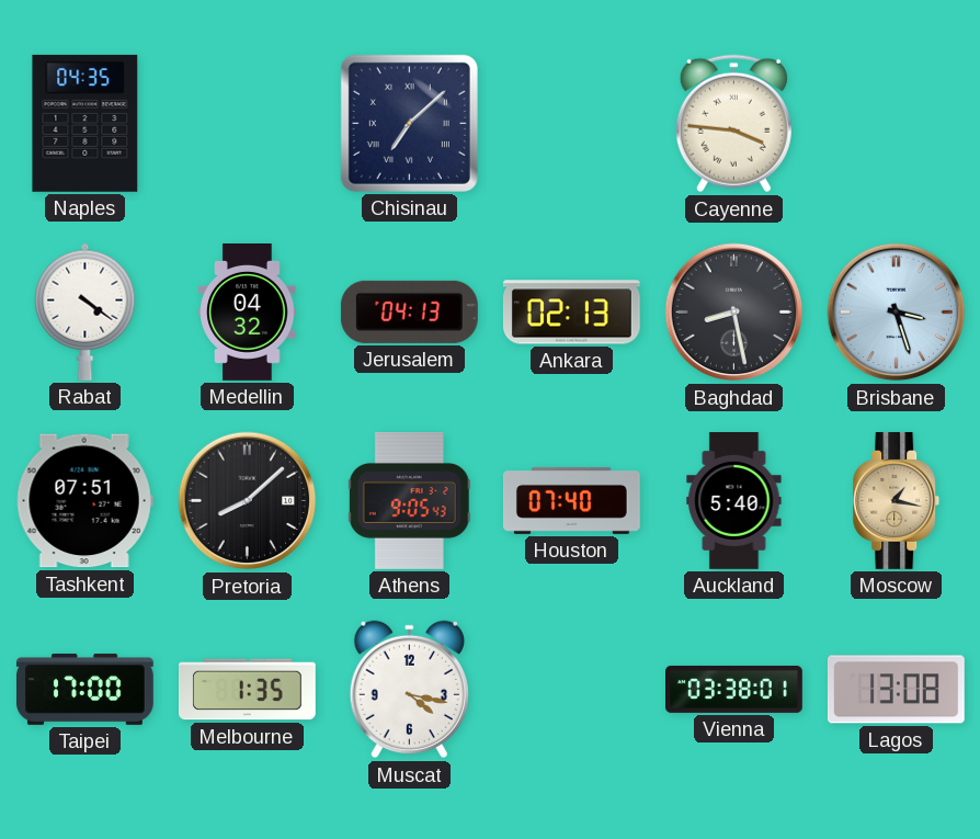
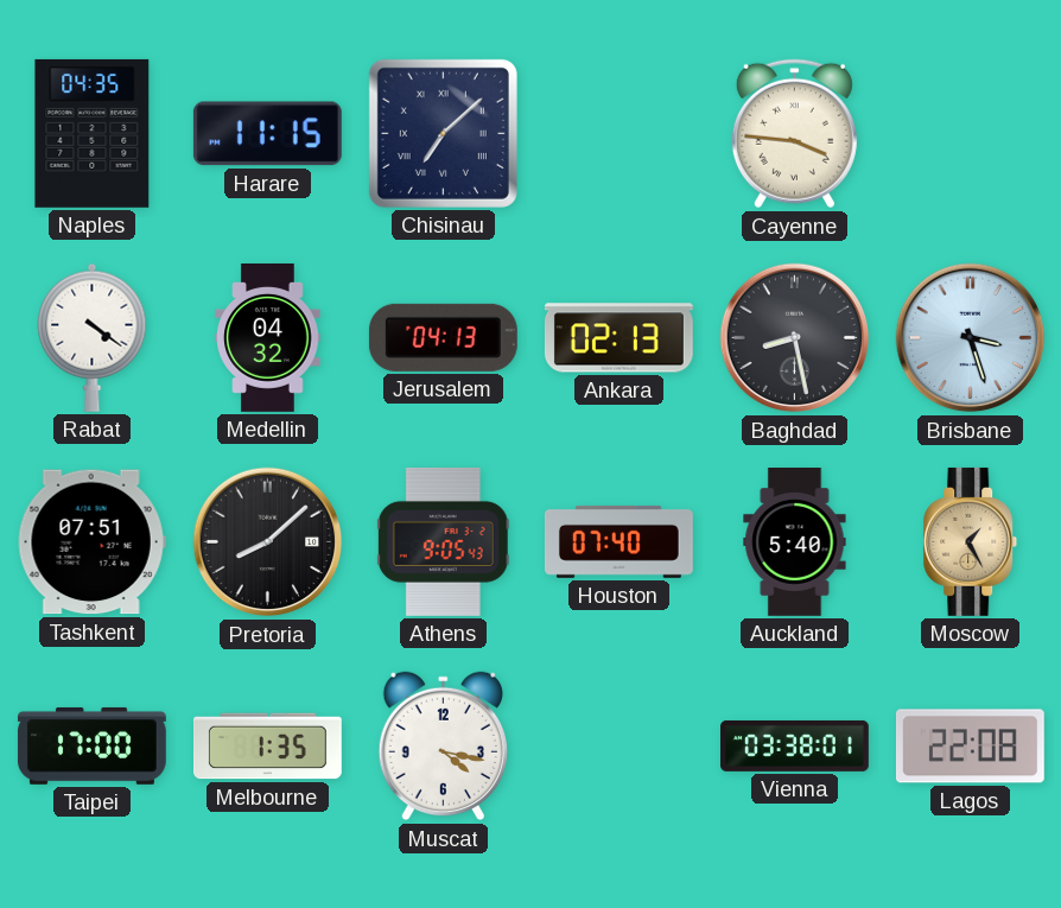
Harare: none -> 11:15 (267, 134)
Moscow: 1:17 -> 1:25 (971, 541)
Lagos: 13:08 -> 22:08 (970, 747)
